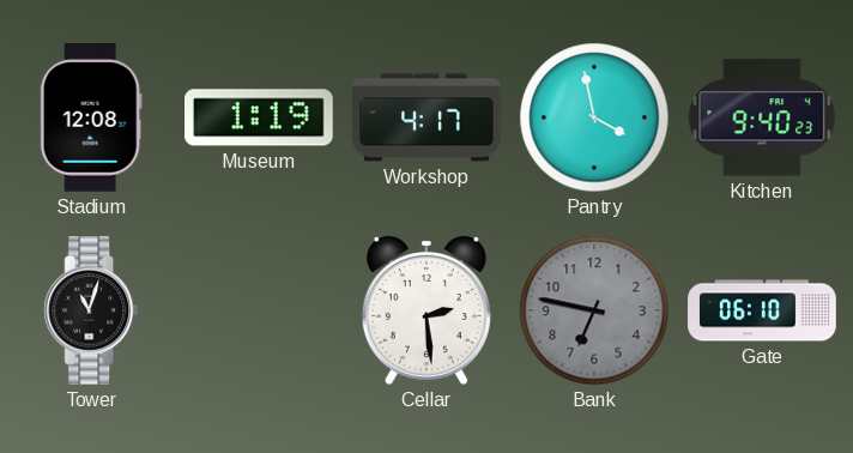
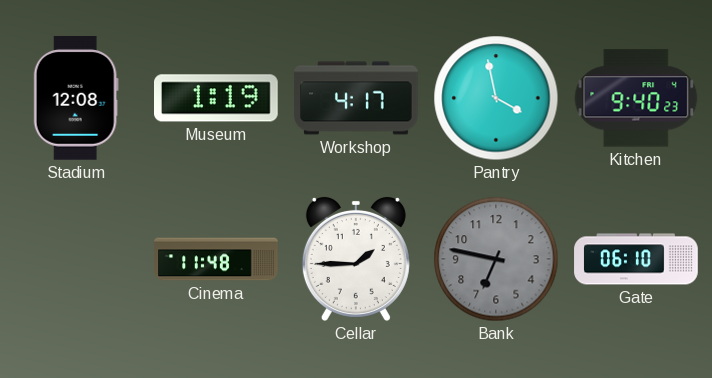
Tower: 11:03 -> none (91, 310)
Cinema: none -> 11:48 (216, 259)
Cellar: 2:29 -> 1:45 (356, 259)
